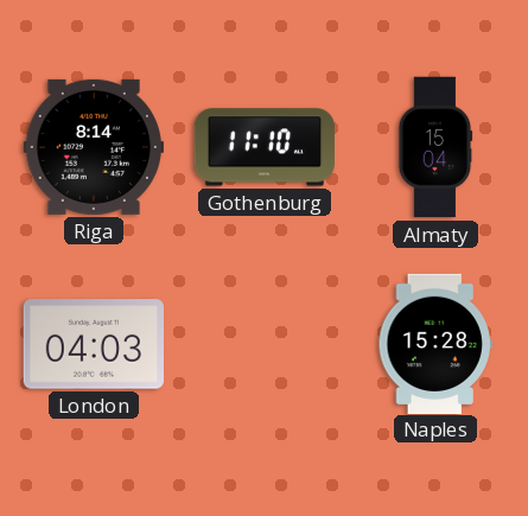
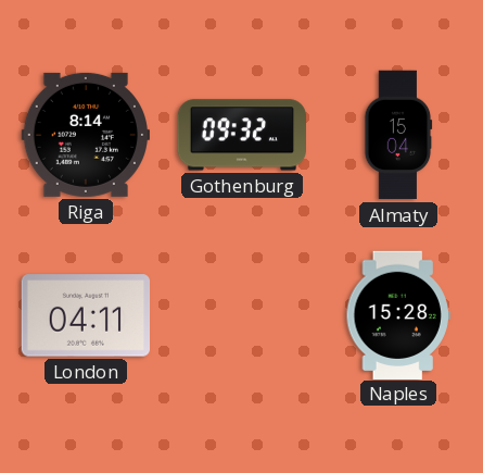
Gothenburg: 11:10 -> 09:32 (242, 135)
London: 04:03 -> 04:11 (85, 315)
